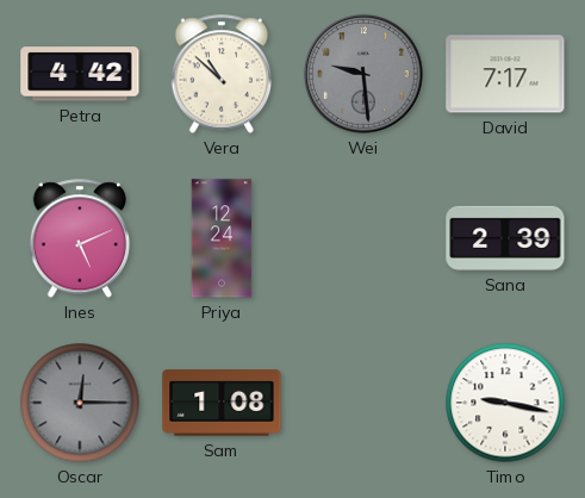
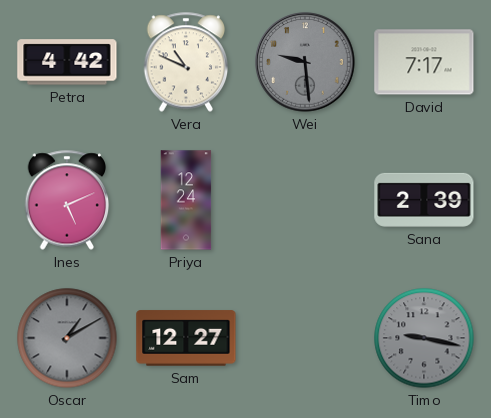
Vera: 10:52 -> 10:49 (186, 62)
Oscar: 12:15 -> 1:10 (67, 338)
Sam: 1:08 -> 12:27 (186, 338)
Timo dial: white -> grey (424, 338)
